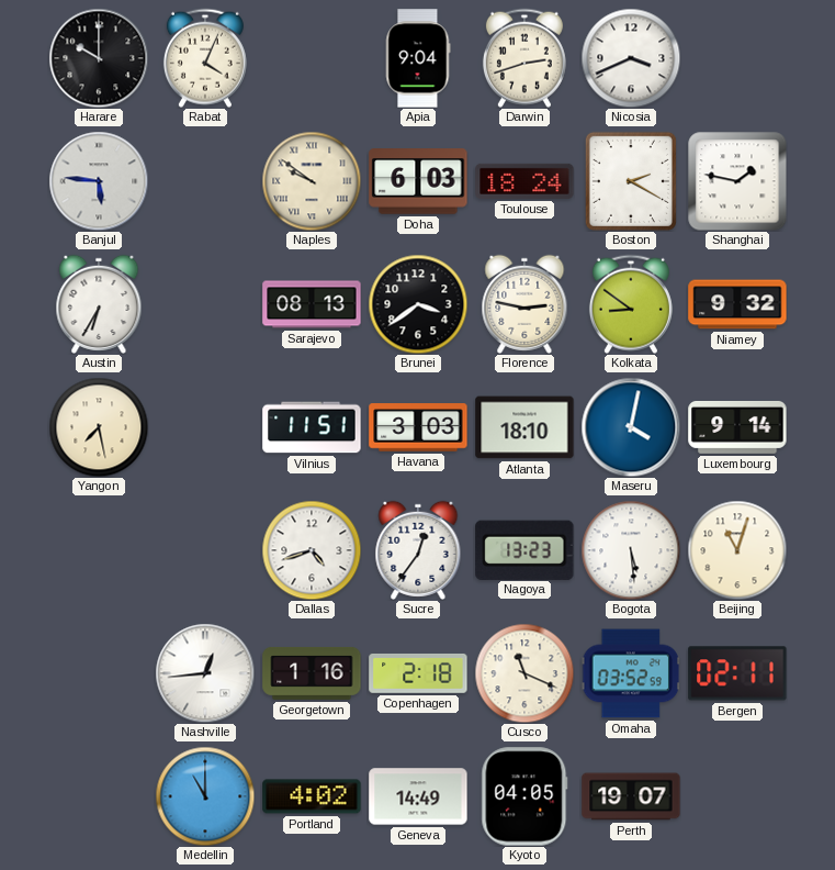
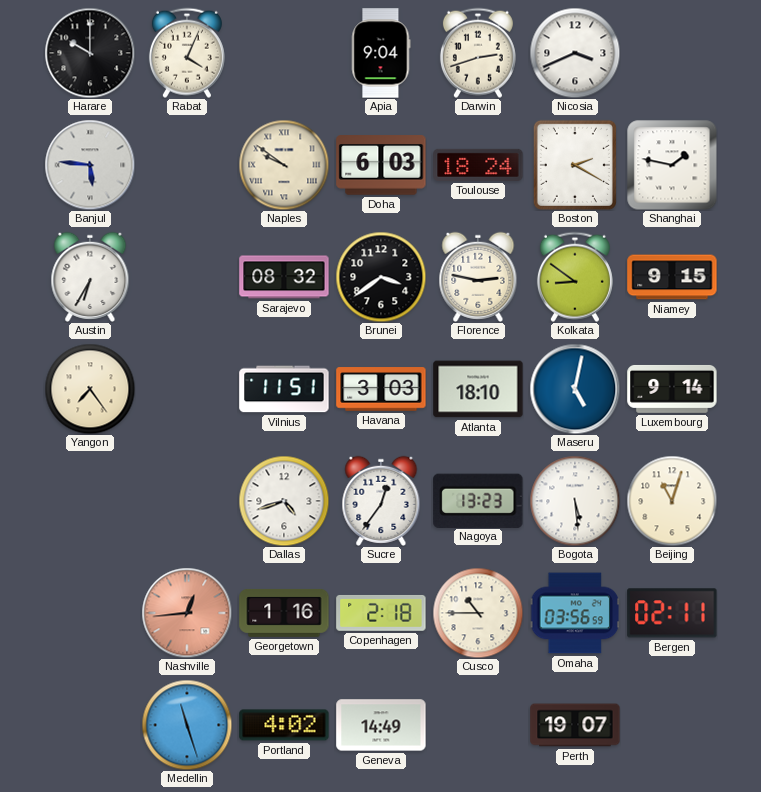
Sarajevo: 08:13 -> 08:32 (284, 277)
Niamey: 9:32 -> 9:15 (672, 277)
Yangon: 7:28 -> 7:24 (90, 389)
Maseru: 4:02 -> 5:02 (575, 389)
Nashville dial: white -> salmon (187, 613)
Cusco: 11:19 -> 10:45 (478, 613)
Omaha: 03:52 -> 03:56 (575, 613)
Medellin: 11:00 -> 11:27 (187, 725)
Kyoto: 04:05 -> none (524, 796)
